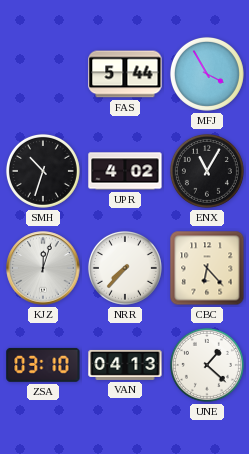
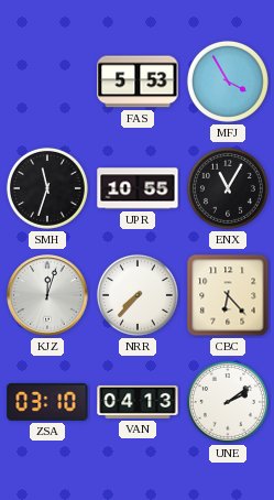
FAS: 5:44 -> 5:53 (138, 81)
SMH: 10:33 -> 11:33 (47, 188)
UPR: 4:02 -> 10:55 (138, 188)
UNE: 1:22 -> 2:09 (228, 402)
